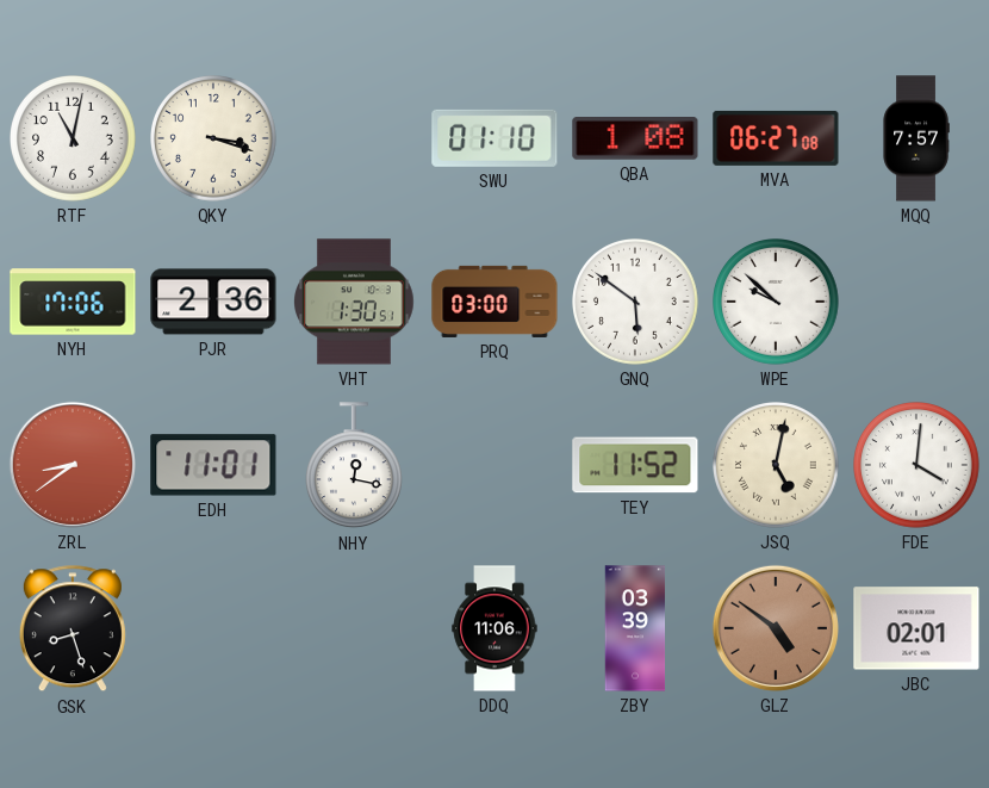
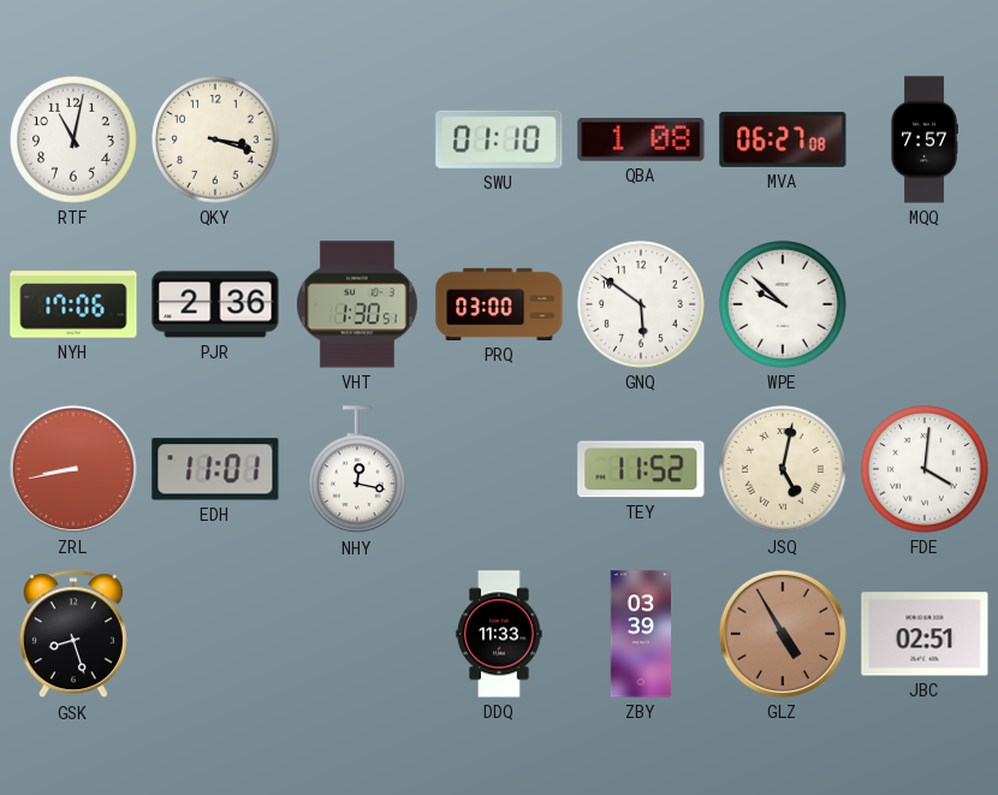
ZRL: 8:39 -> 8:43 (73, 469)
DDQ: 11:06 -> 11:33 (499, 634)
GLZ: 4:51 -> 4:55 (783, 634)
JBC: 02:01 -> 02:51 (925, 634)
